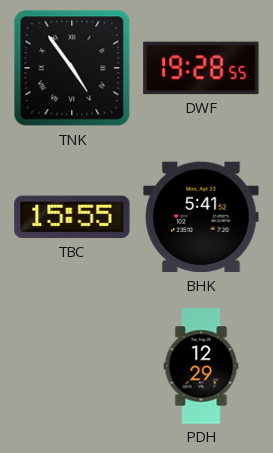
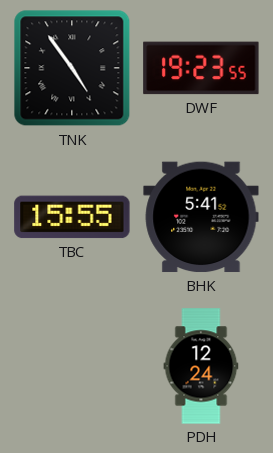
DWF: 19:28 -> 19:23 (201, 68)
PDH: 12:29 -> 12:24 (201, 366)
